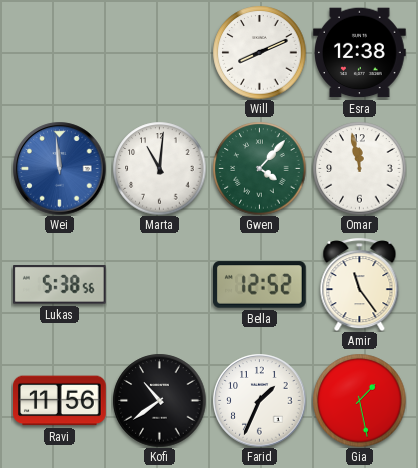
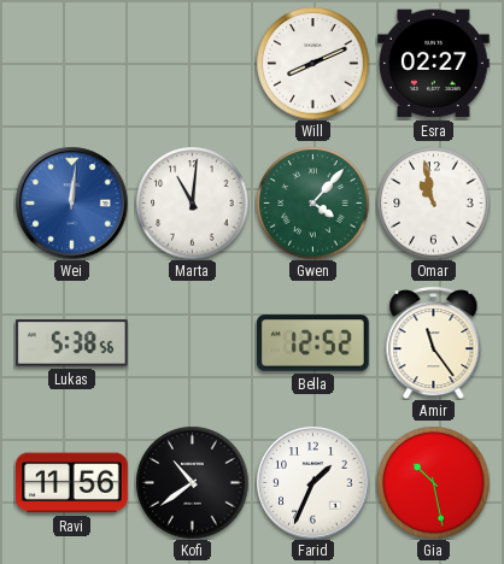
Esra: 12:38 -> 02:27 (434, 64)
Wei: 11:59 -> 12:01 (71, 202)
Omar: 11:58 -> 10:58 (433, 202)
Gia: 1:28 -> 10:28 (433, 482)
